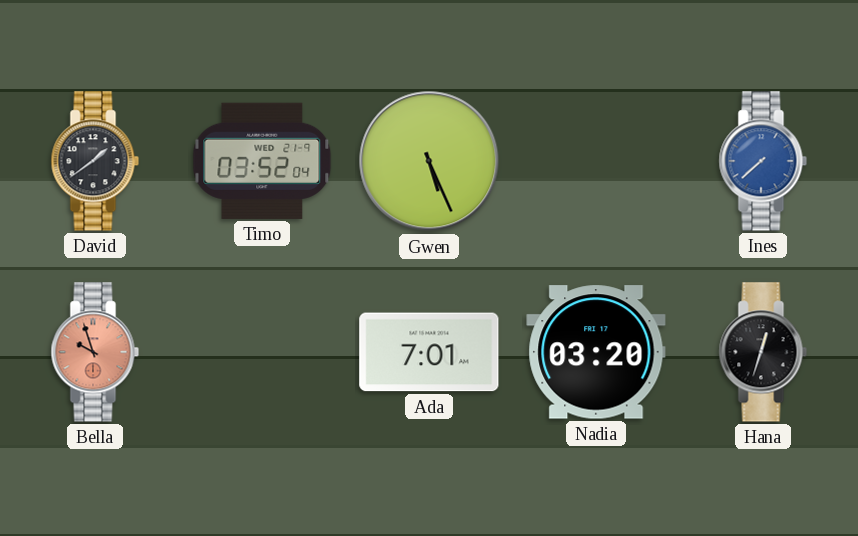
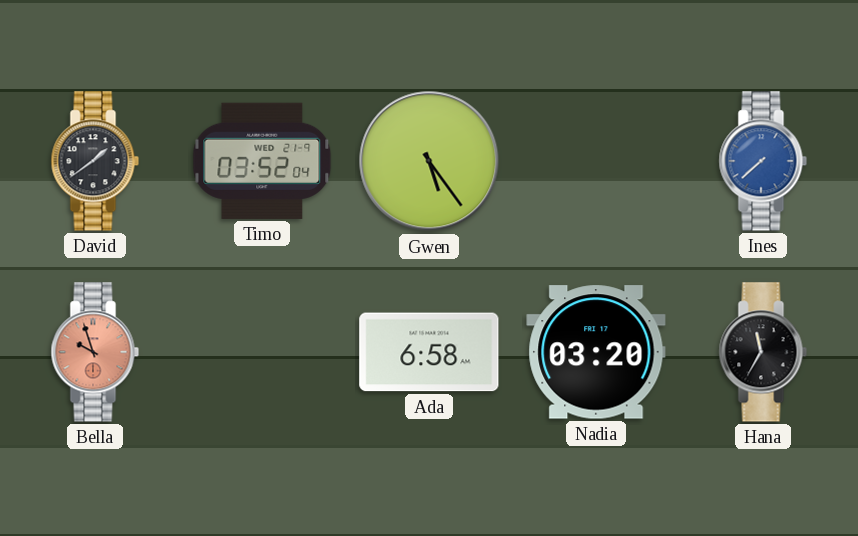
Gwen: 5:26 -> 5:24 (429, 161)
Ada: 7:01 -> 6:58 (429, 352)
Hana: 12:33 -> 11:35 (763, 352)
